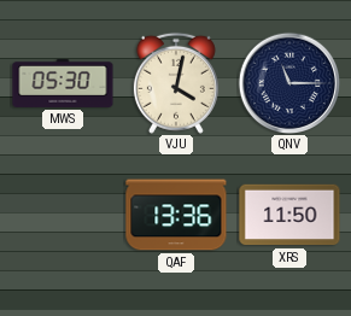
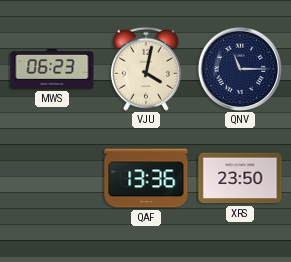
MWS: 05:30 -> 06:23 (52, 69)
XRS: 11:50 -> 23:50 (240, 178)
